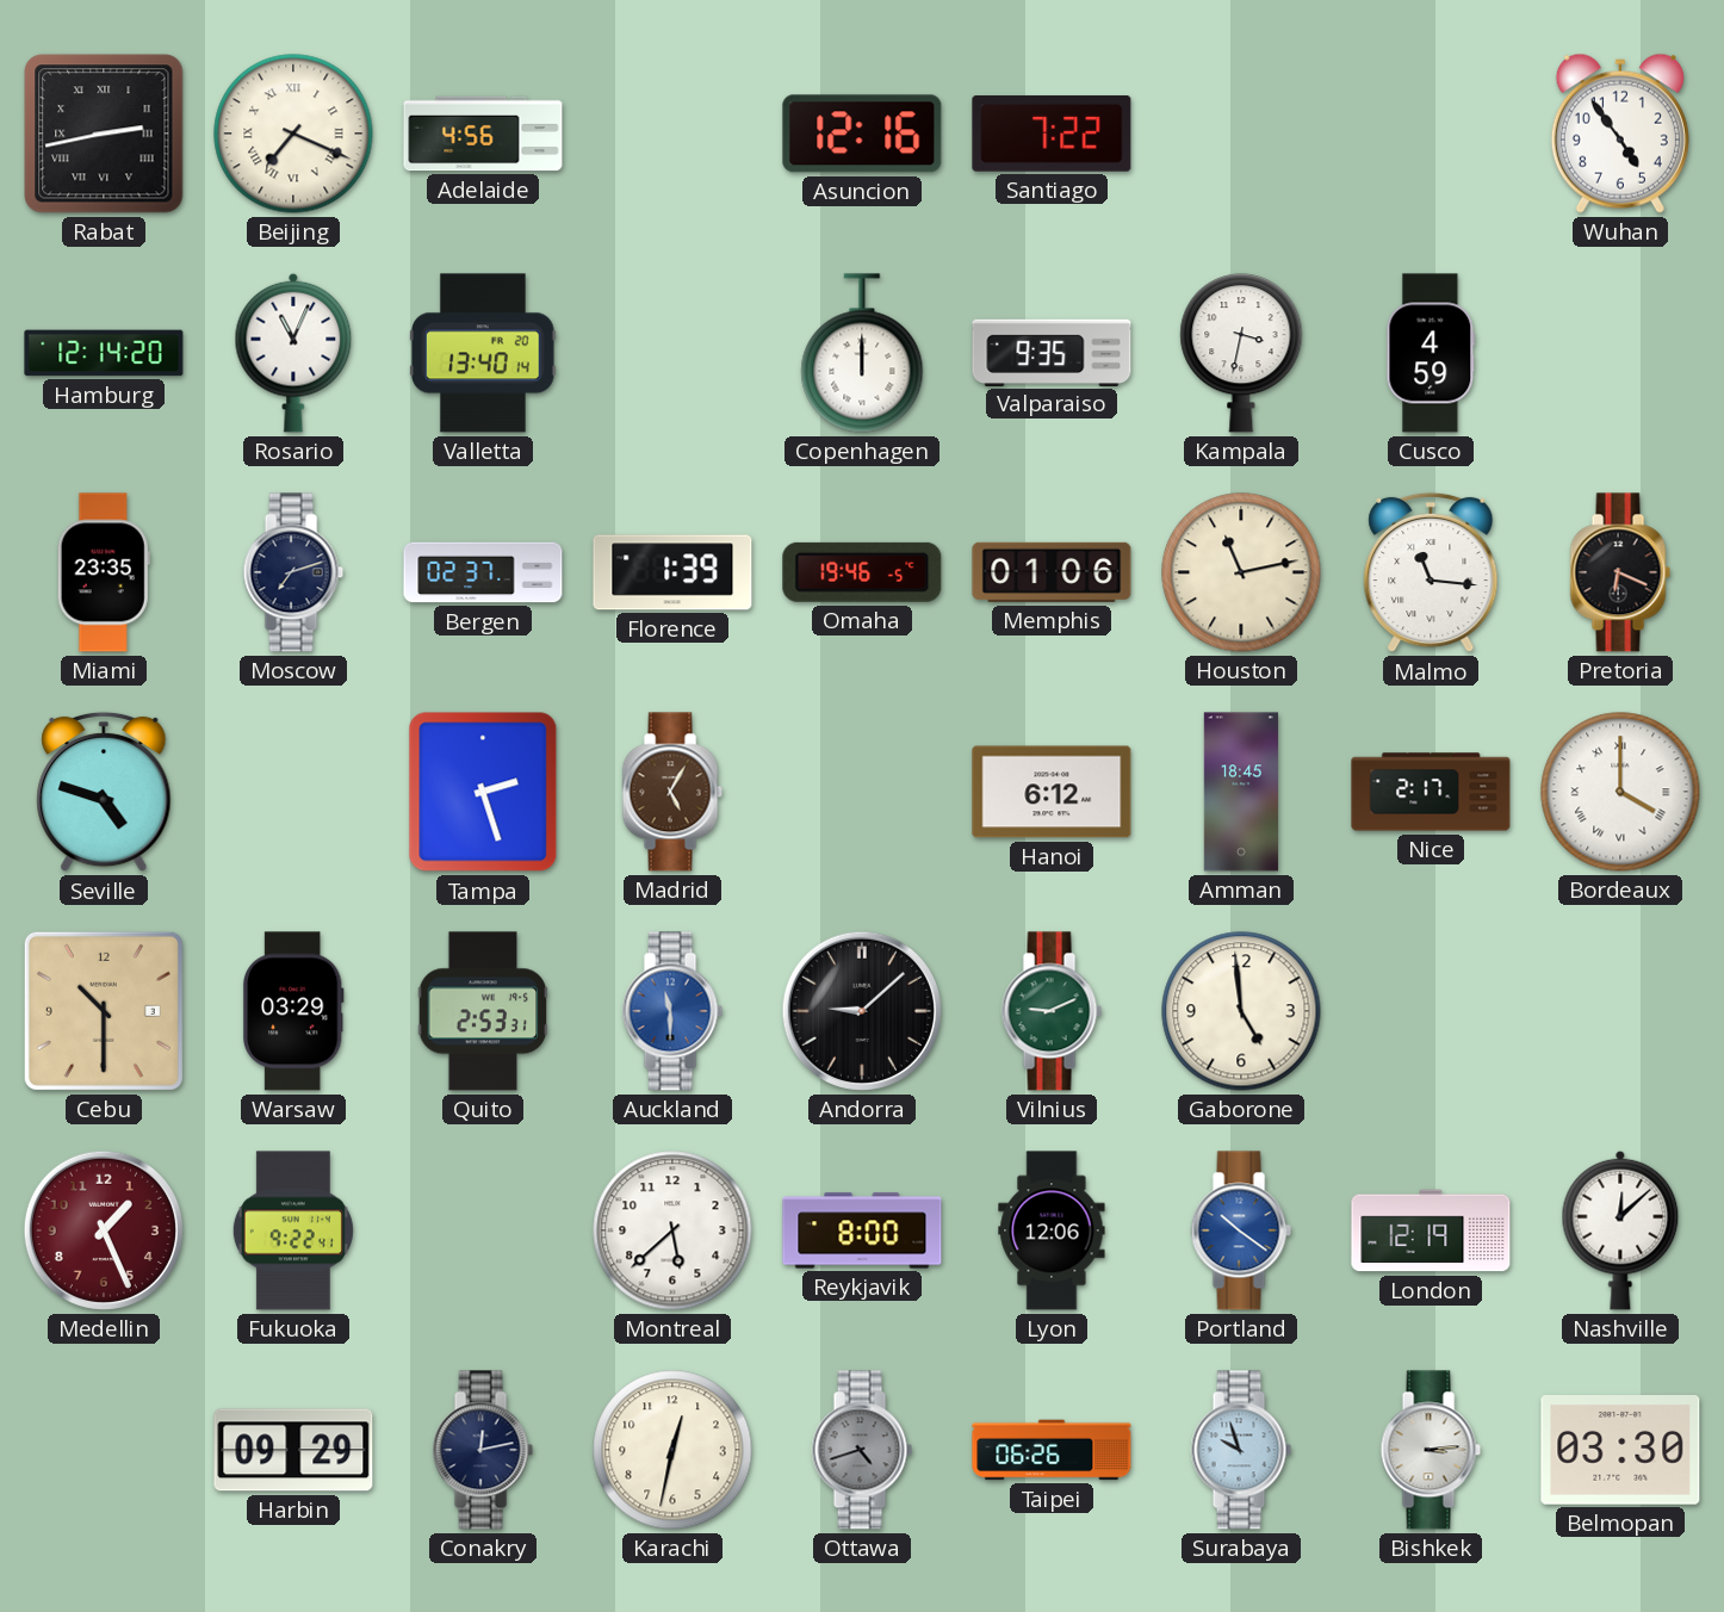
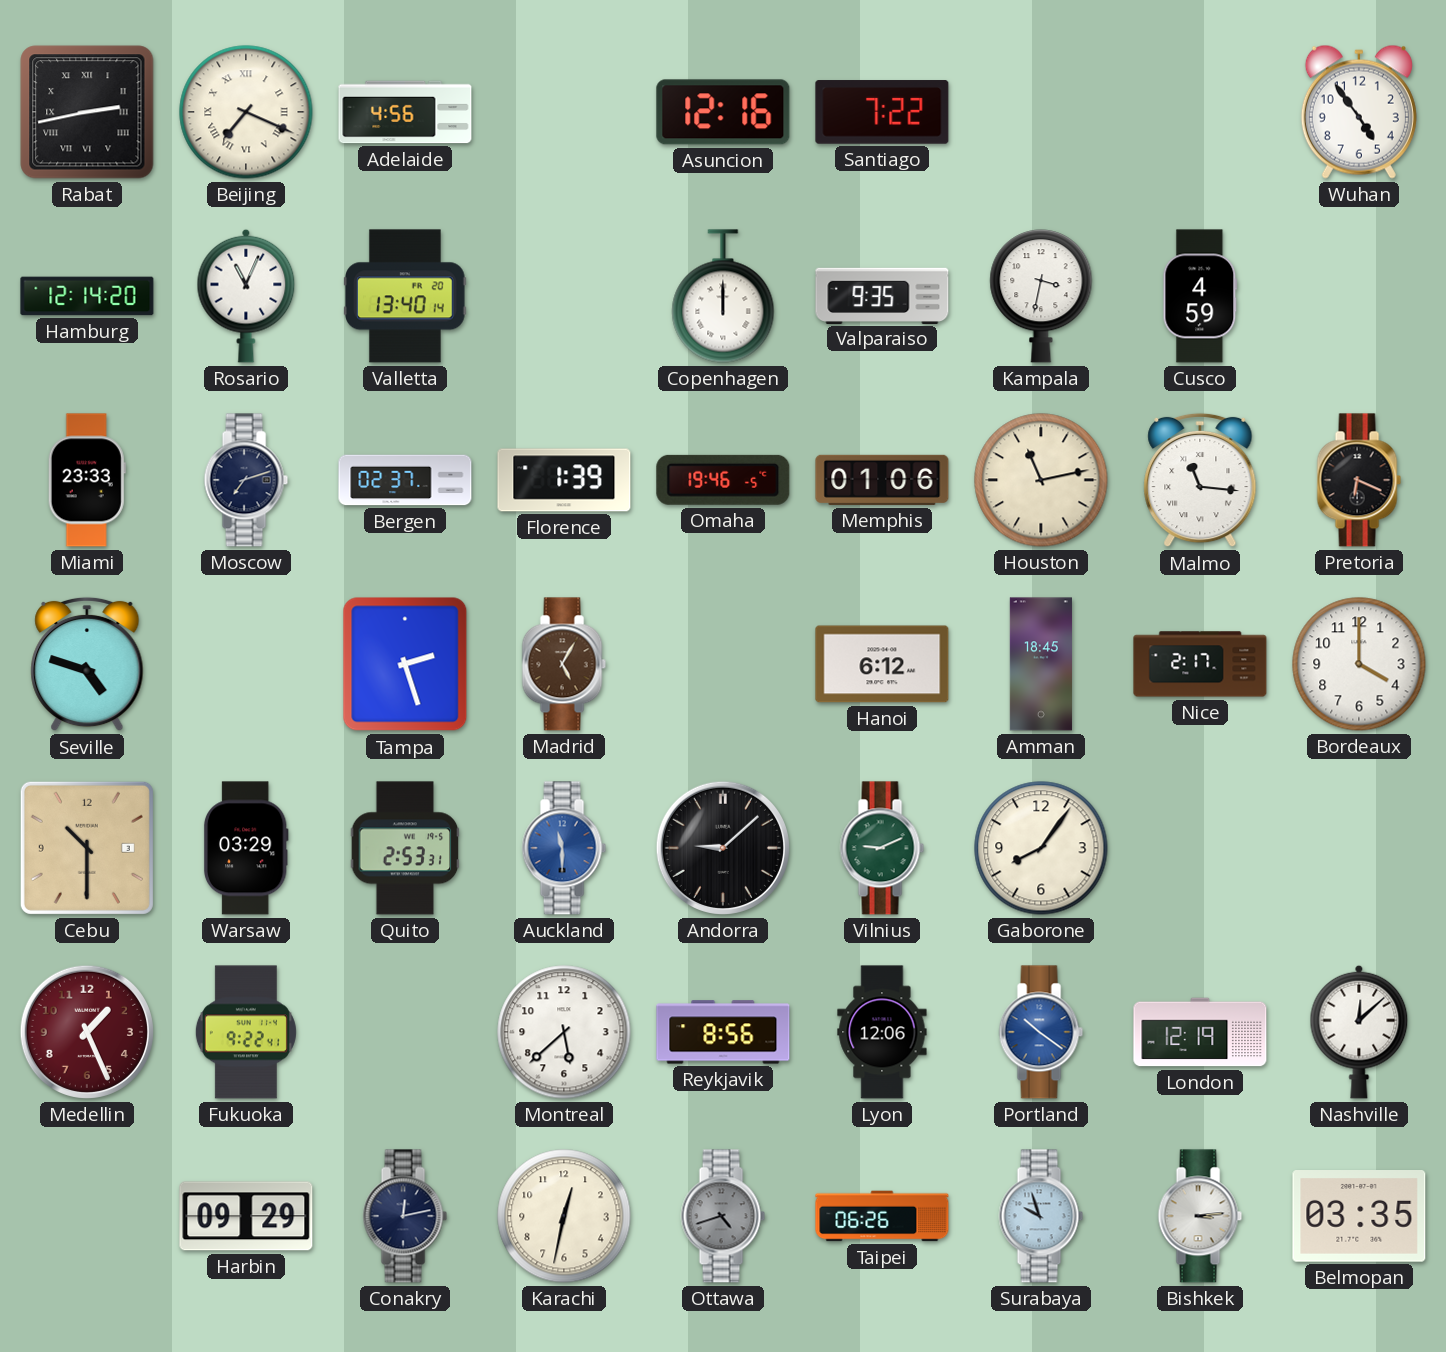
Miami: 23:35 -> 23:33 (87, 480)
Bordeaux numerals: Roman -> Arabic (1359, 664)
Gaborone: 4:59 -> 8:06 (1041, 848)
Reykjavik: 8:00 -> 8:56 (723, 1032)
Belmopan: 03:30 -> 03:35 (1359, 1216)
